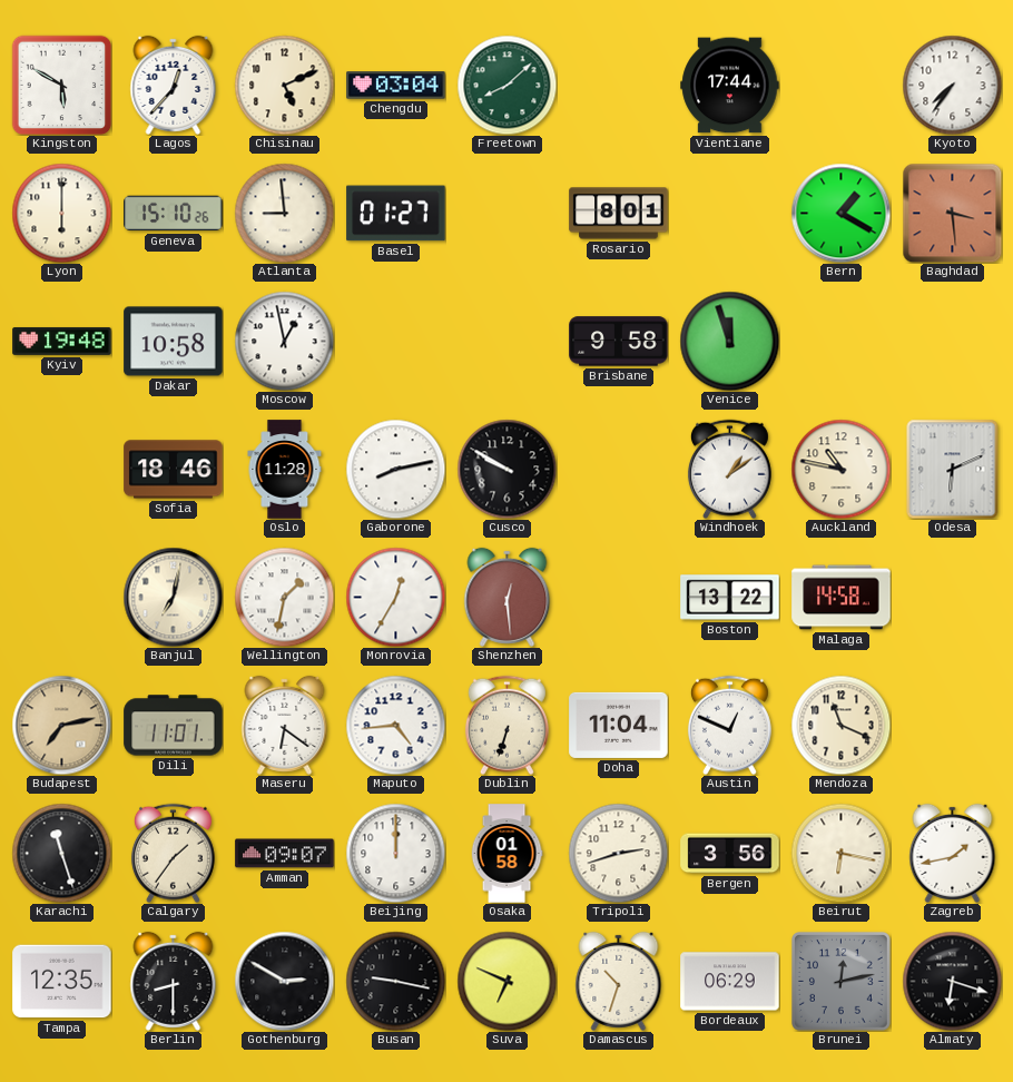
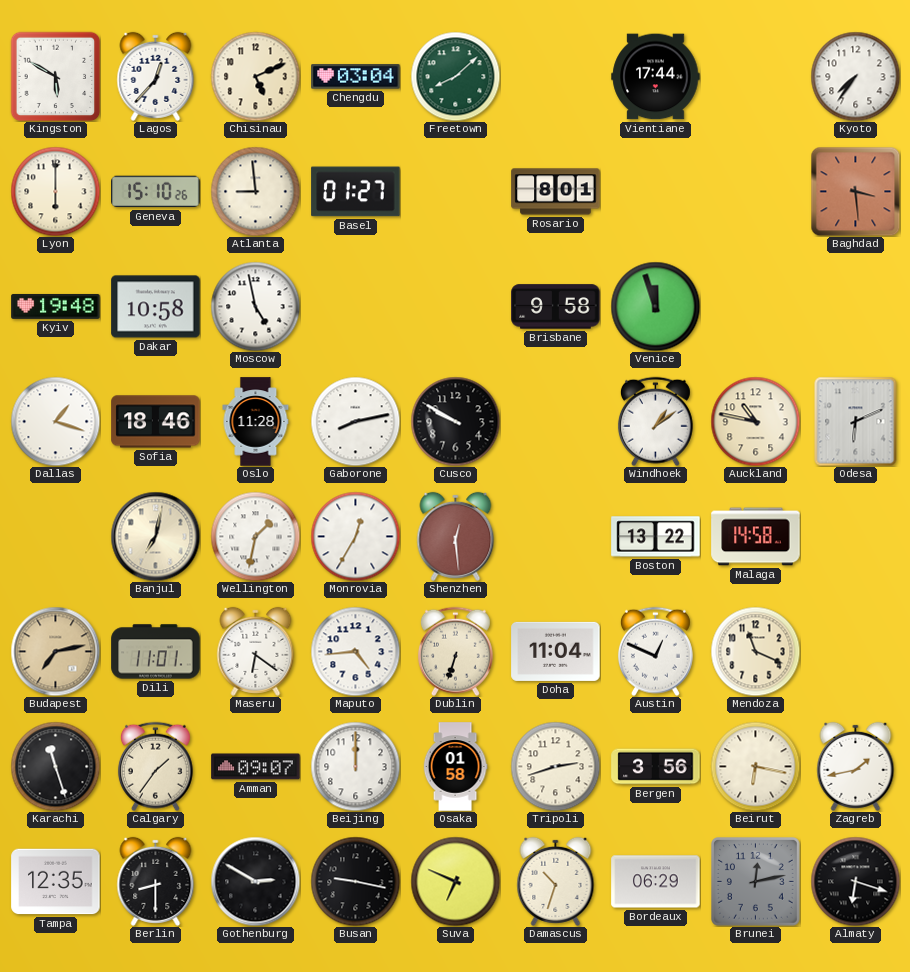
Bern: 1:20 -> none (840, 213)
Moscow: 12:58 -> 4:58 (255, 306)
Dallas: none -> 1:18 (55, 421)
